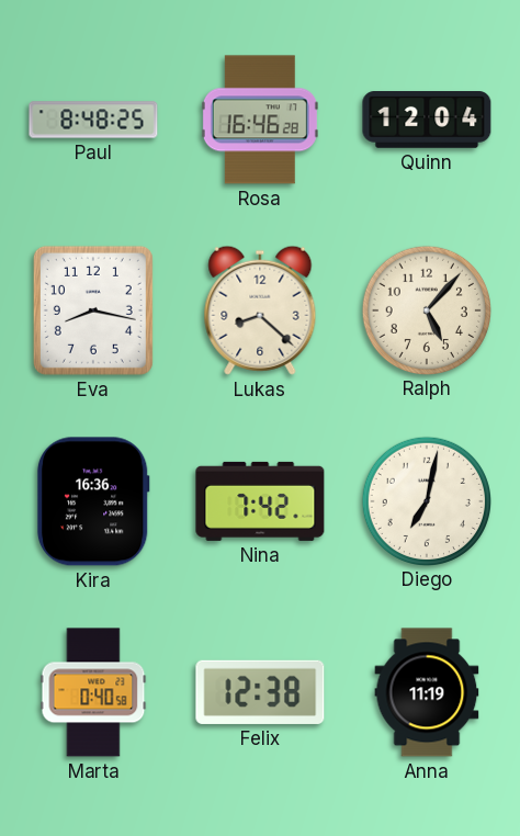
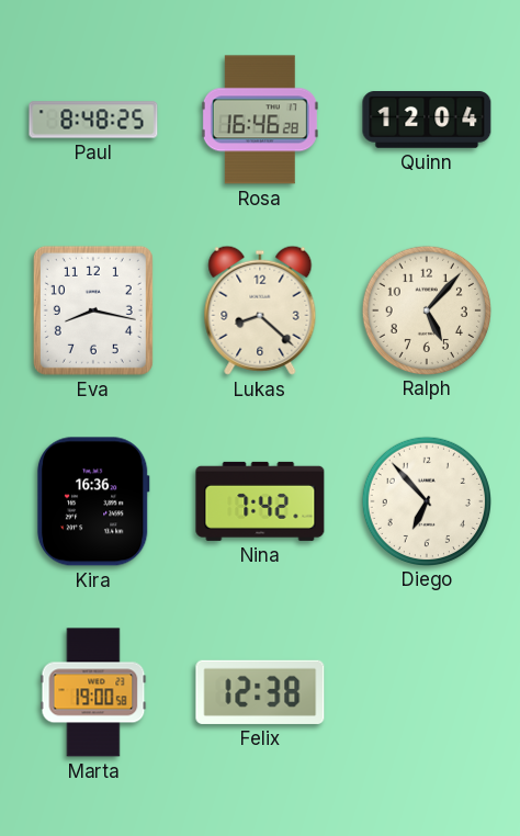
Diego: 7:02 -> 6:53 (426, 500)
Marta: 0:40 -> 19:00 (93, 692)
Anna: 11:19 -> none (427, 692)
